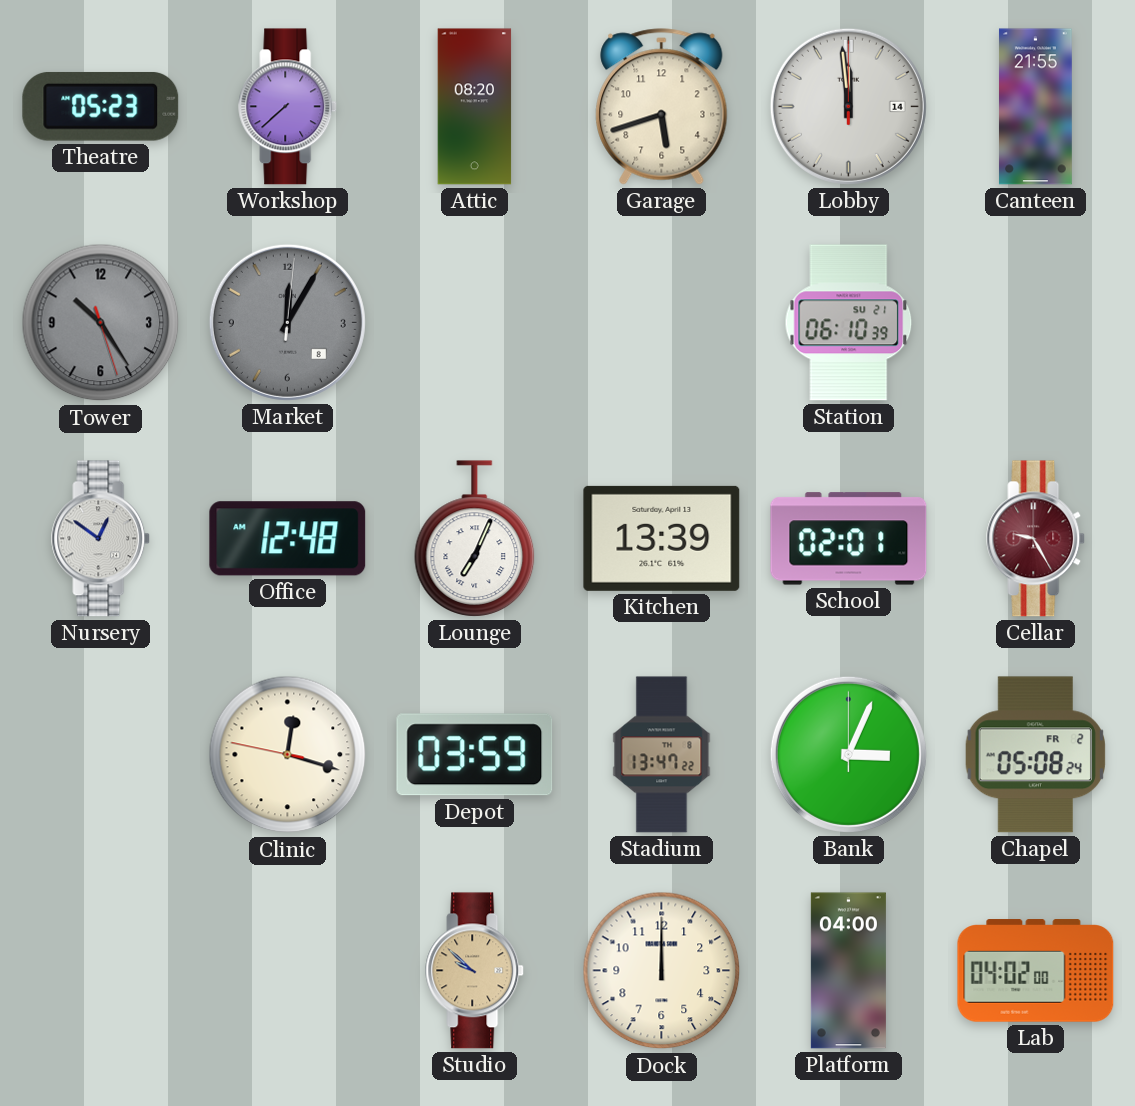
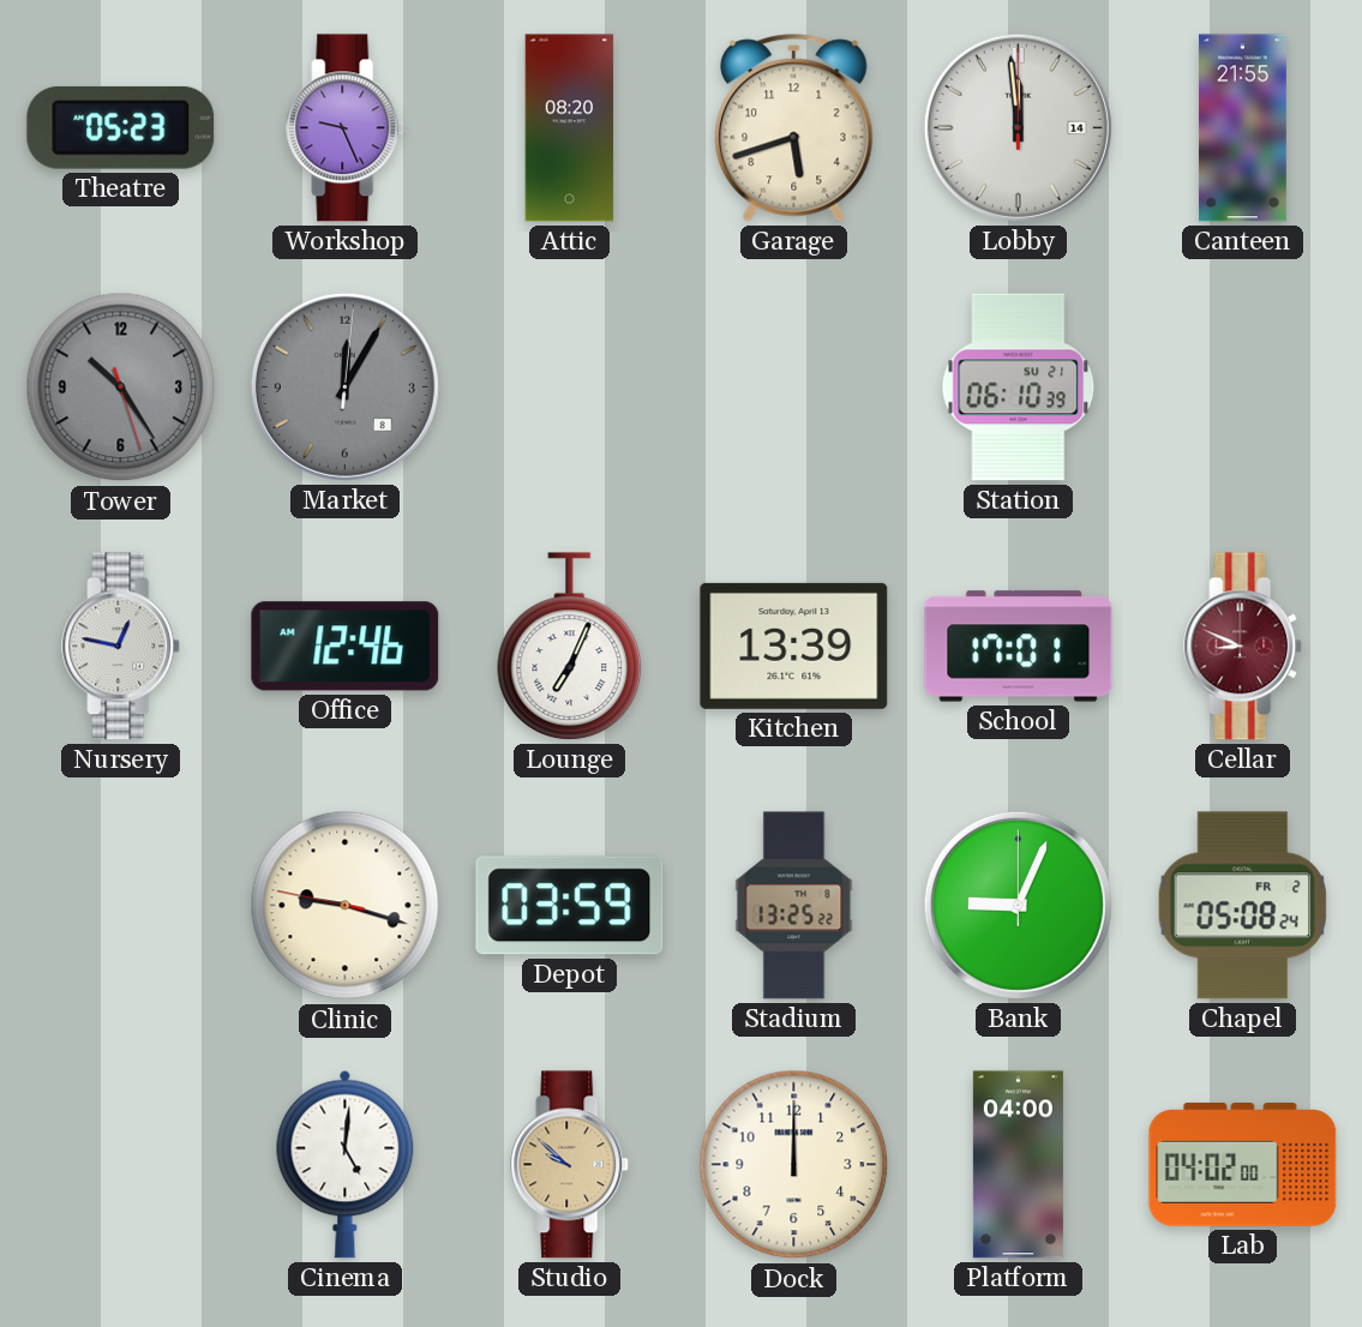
Workshop: 7:38 -> 9:26 (346, 128)
Nursery: 12:51 -> 12:47 (121, 647)
Office: 12:48 -> 12:46 (346, 647)
School: 02:01 -> 17:01 (1019, 647)
Cellar: 9:25 -> 8:49 (1243, 647)
Clinic: 12:17 -> 9:17 (346, 906)
Stadium: 13:47 -> 13:25 (794, 906)
Bank: 3:04 -> 9:04 (1018, 905)
Cinema: none -> 5:01 (346, 1164)
